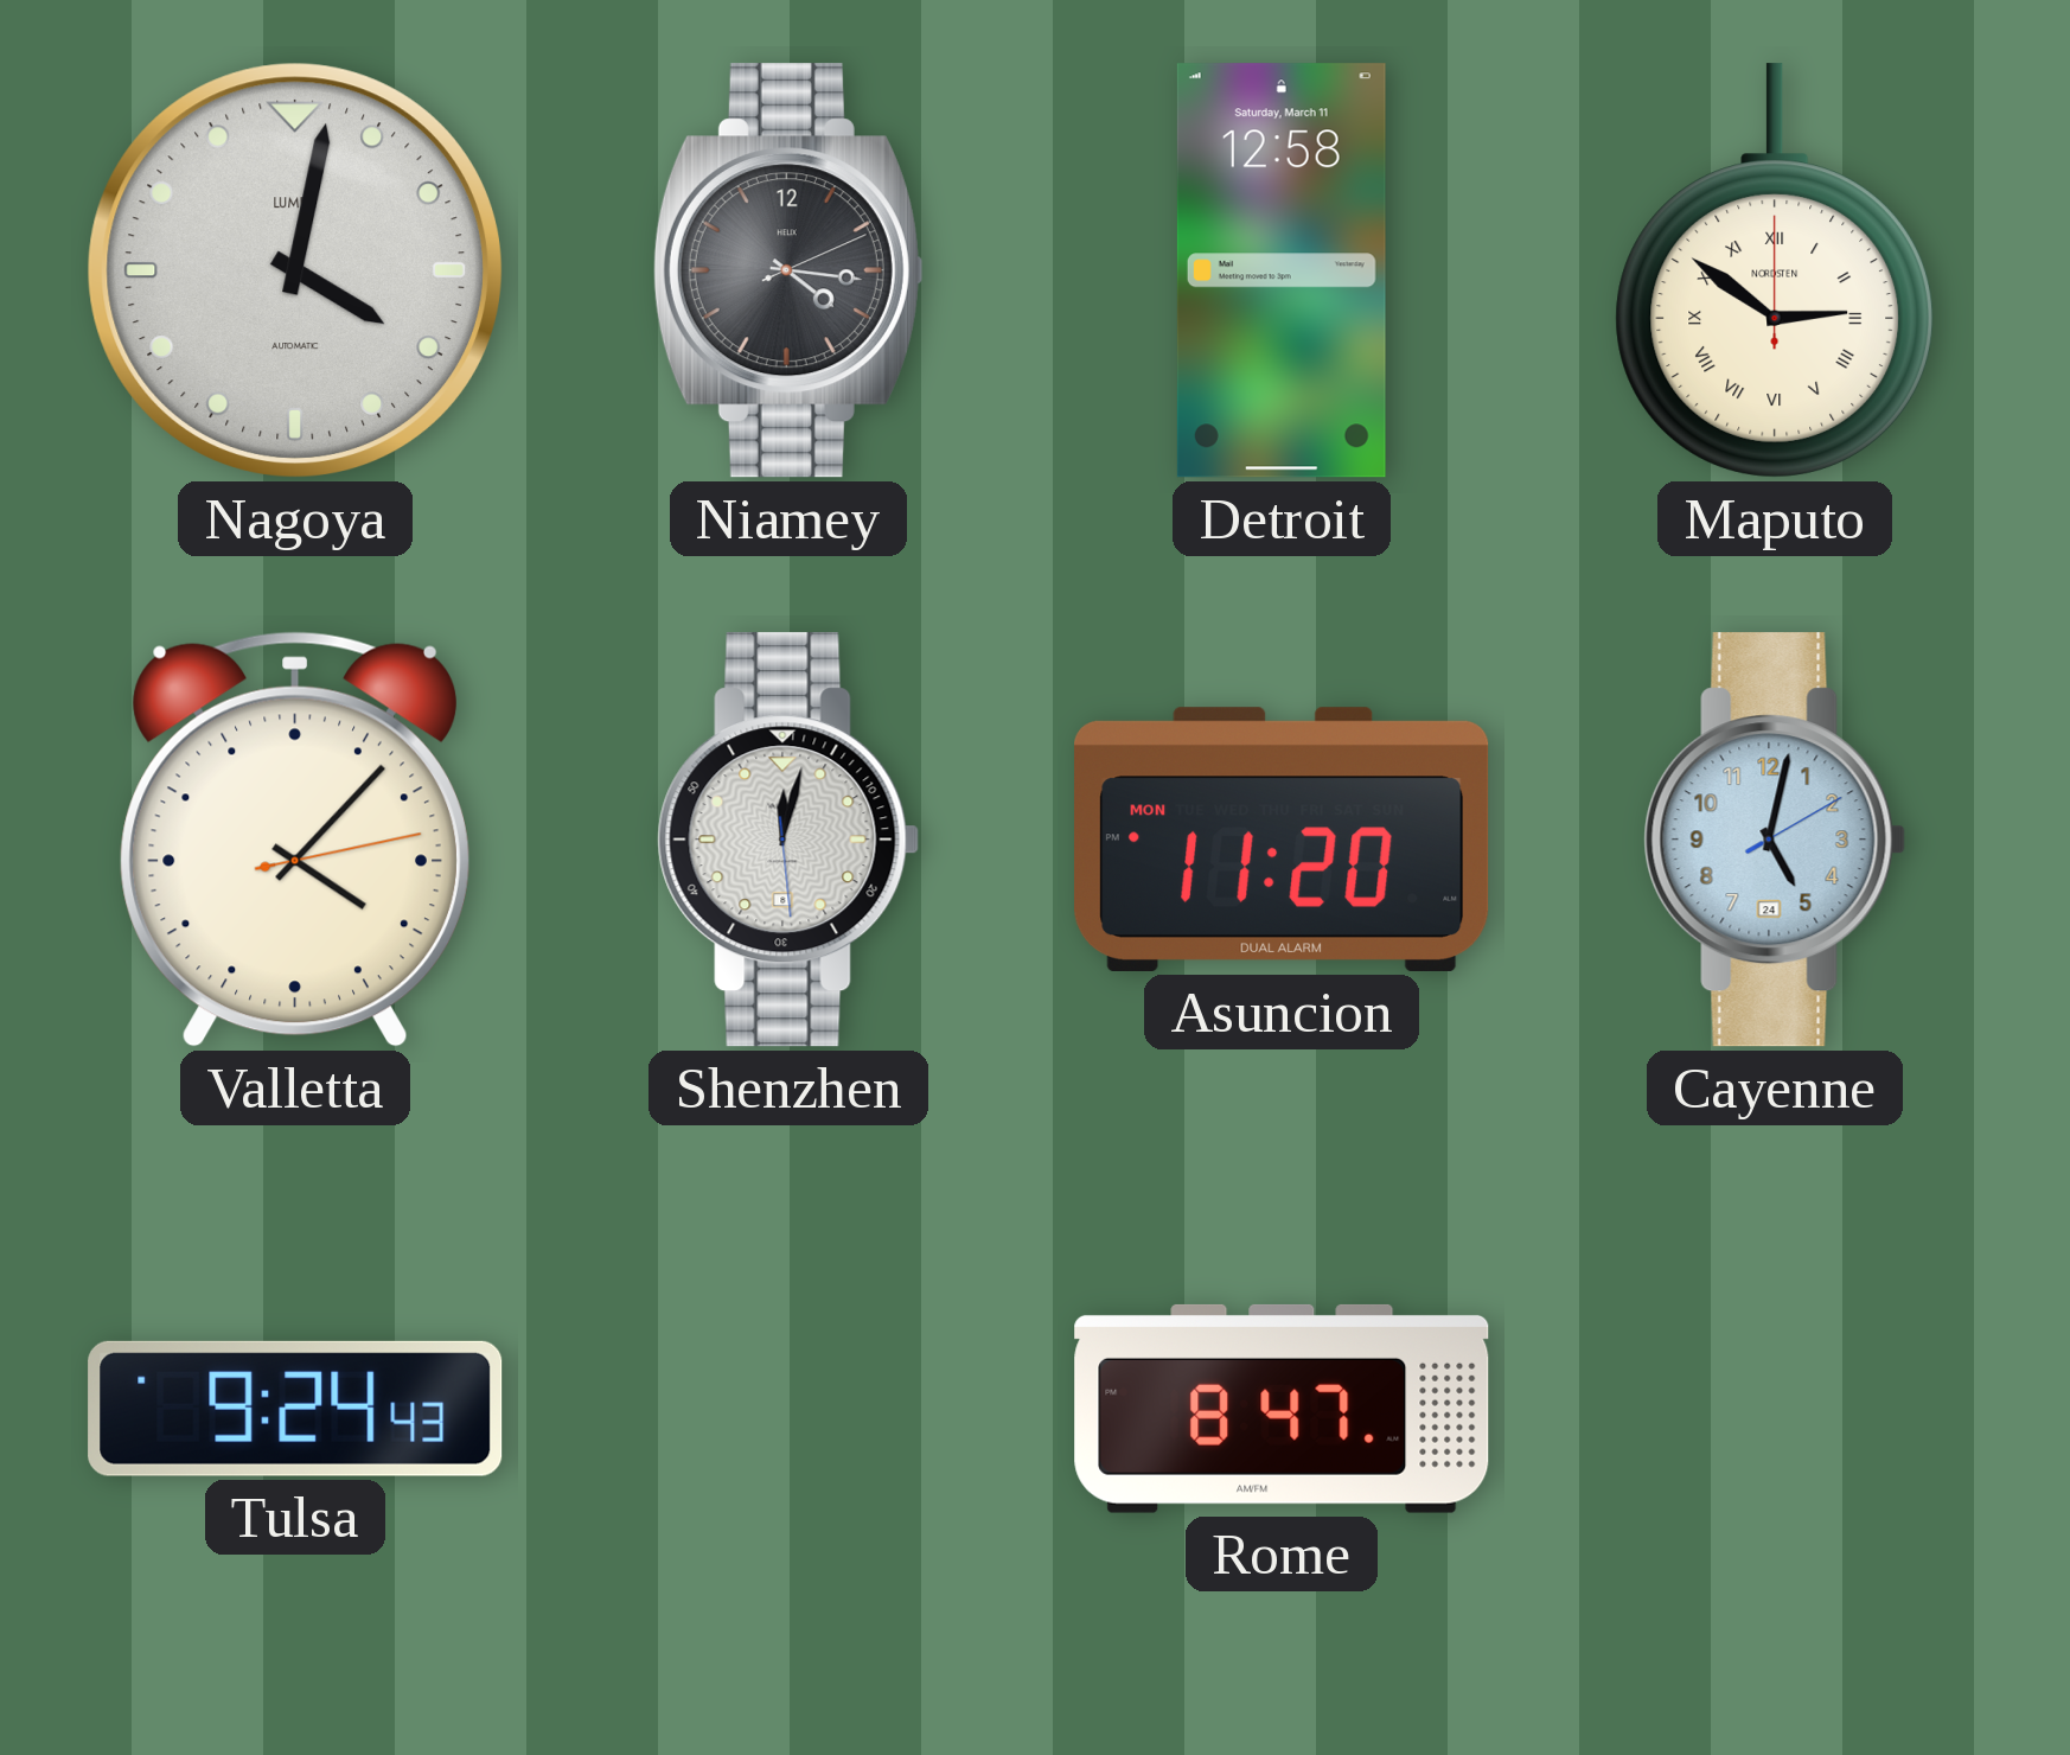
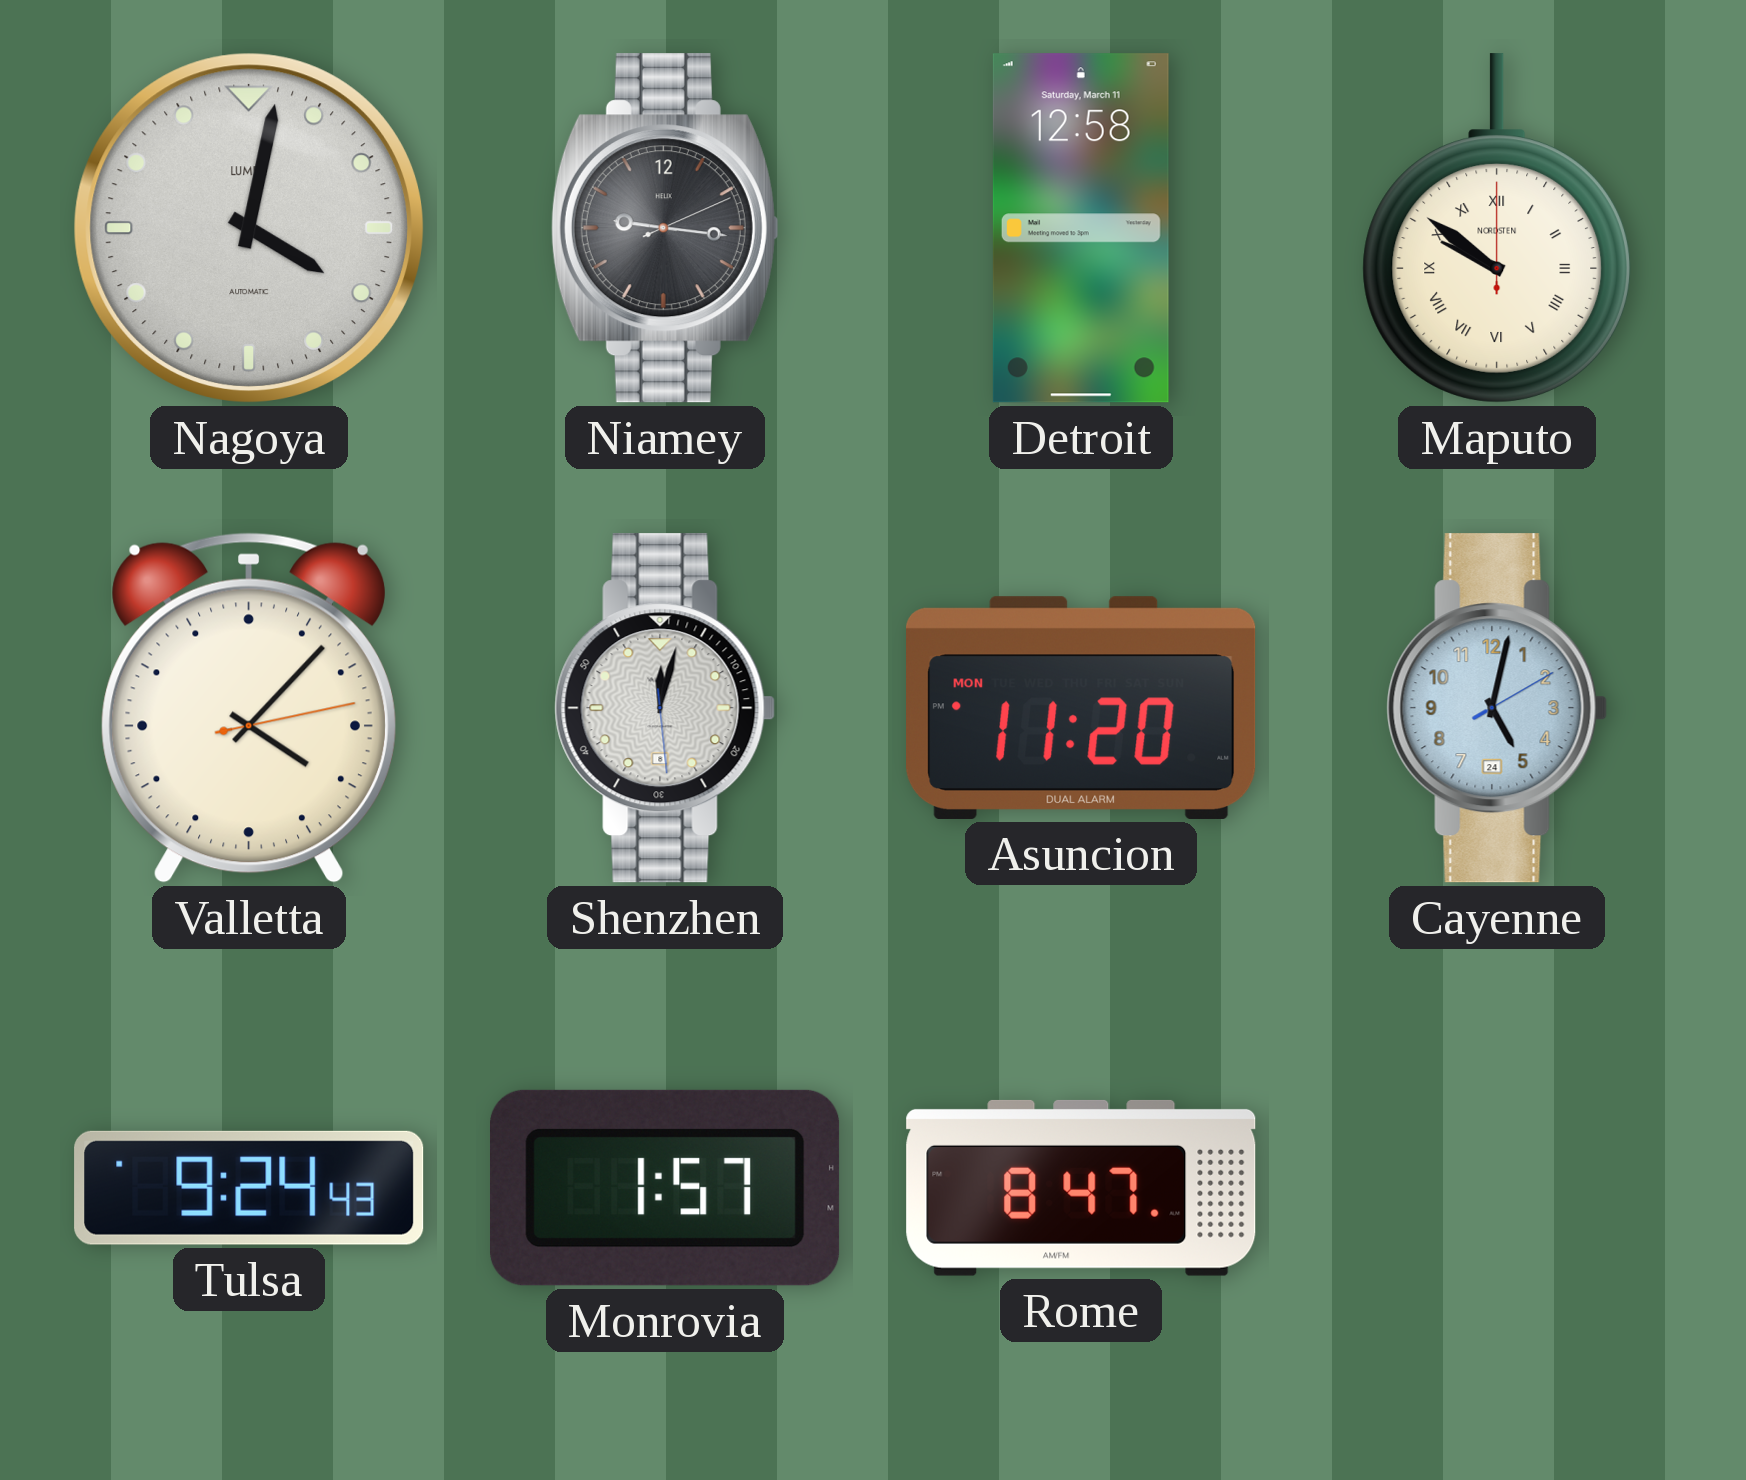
Niamey: 4:16 -> 9:16 (665, 228)
Maputo: 2:51 -> 9:51 (1497, 228)
Monrovia: none -> 1:57 (666, 1188)
